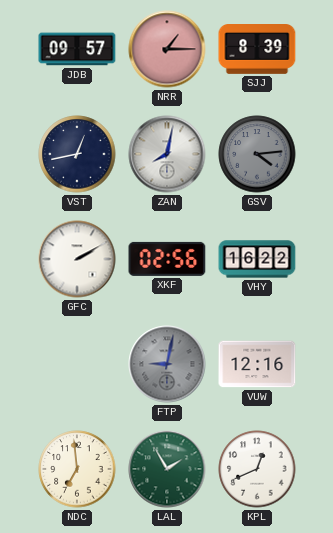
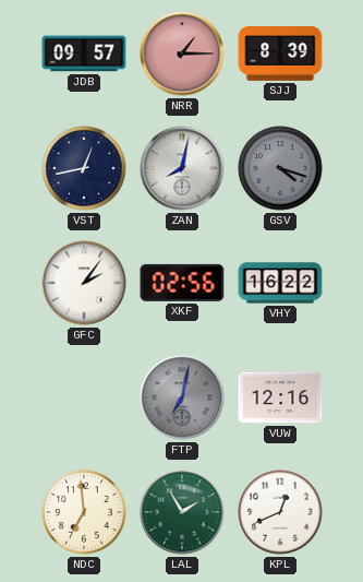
GSV: 4:14 -> 4:18 (280, 168)
GFC: 2:10 -> 2:06 (84, 283)
FTP: 9:02 -> 7:02 (182, 397)
